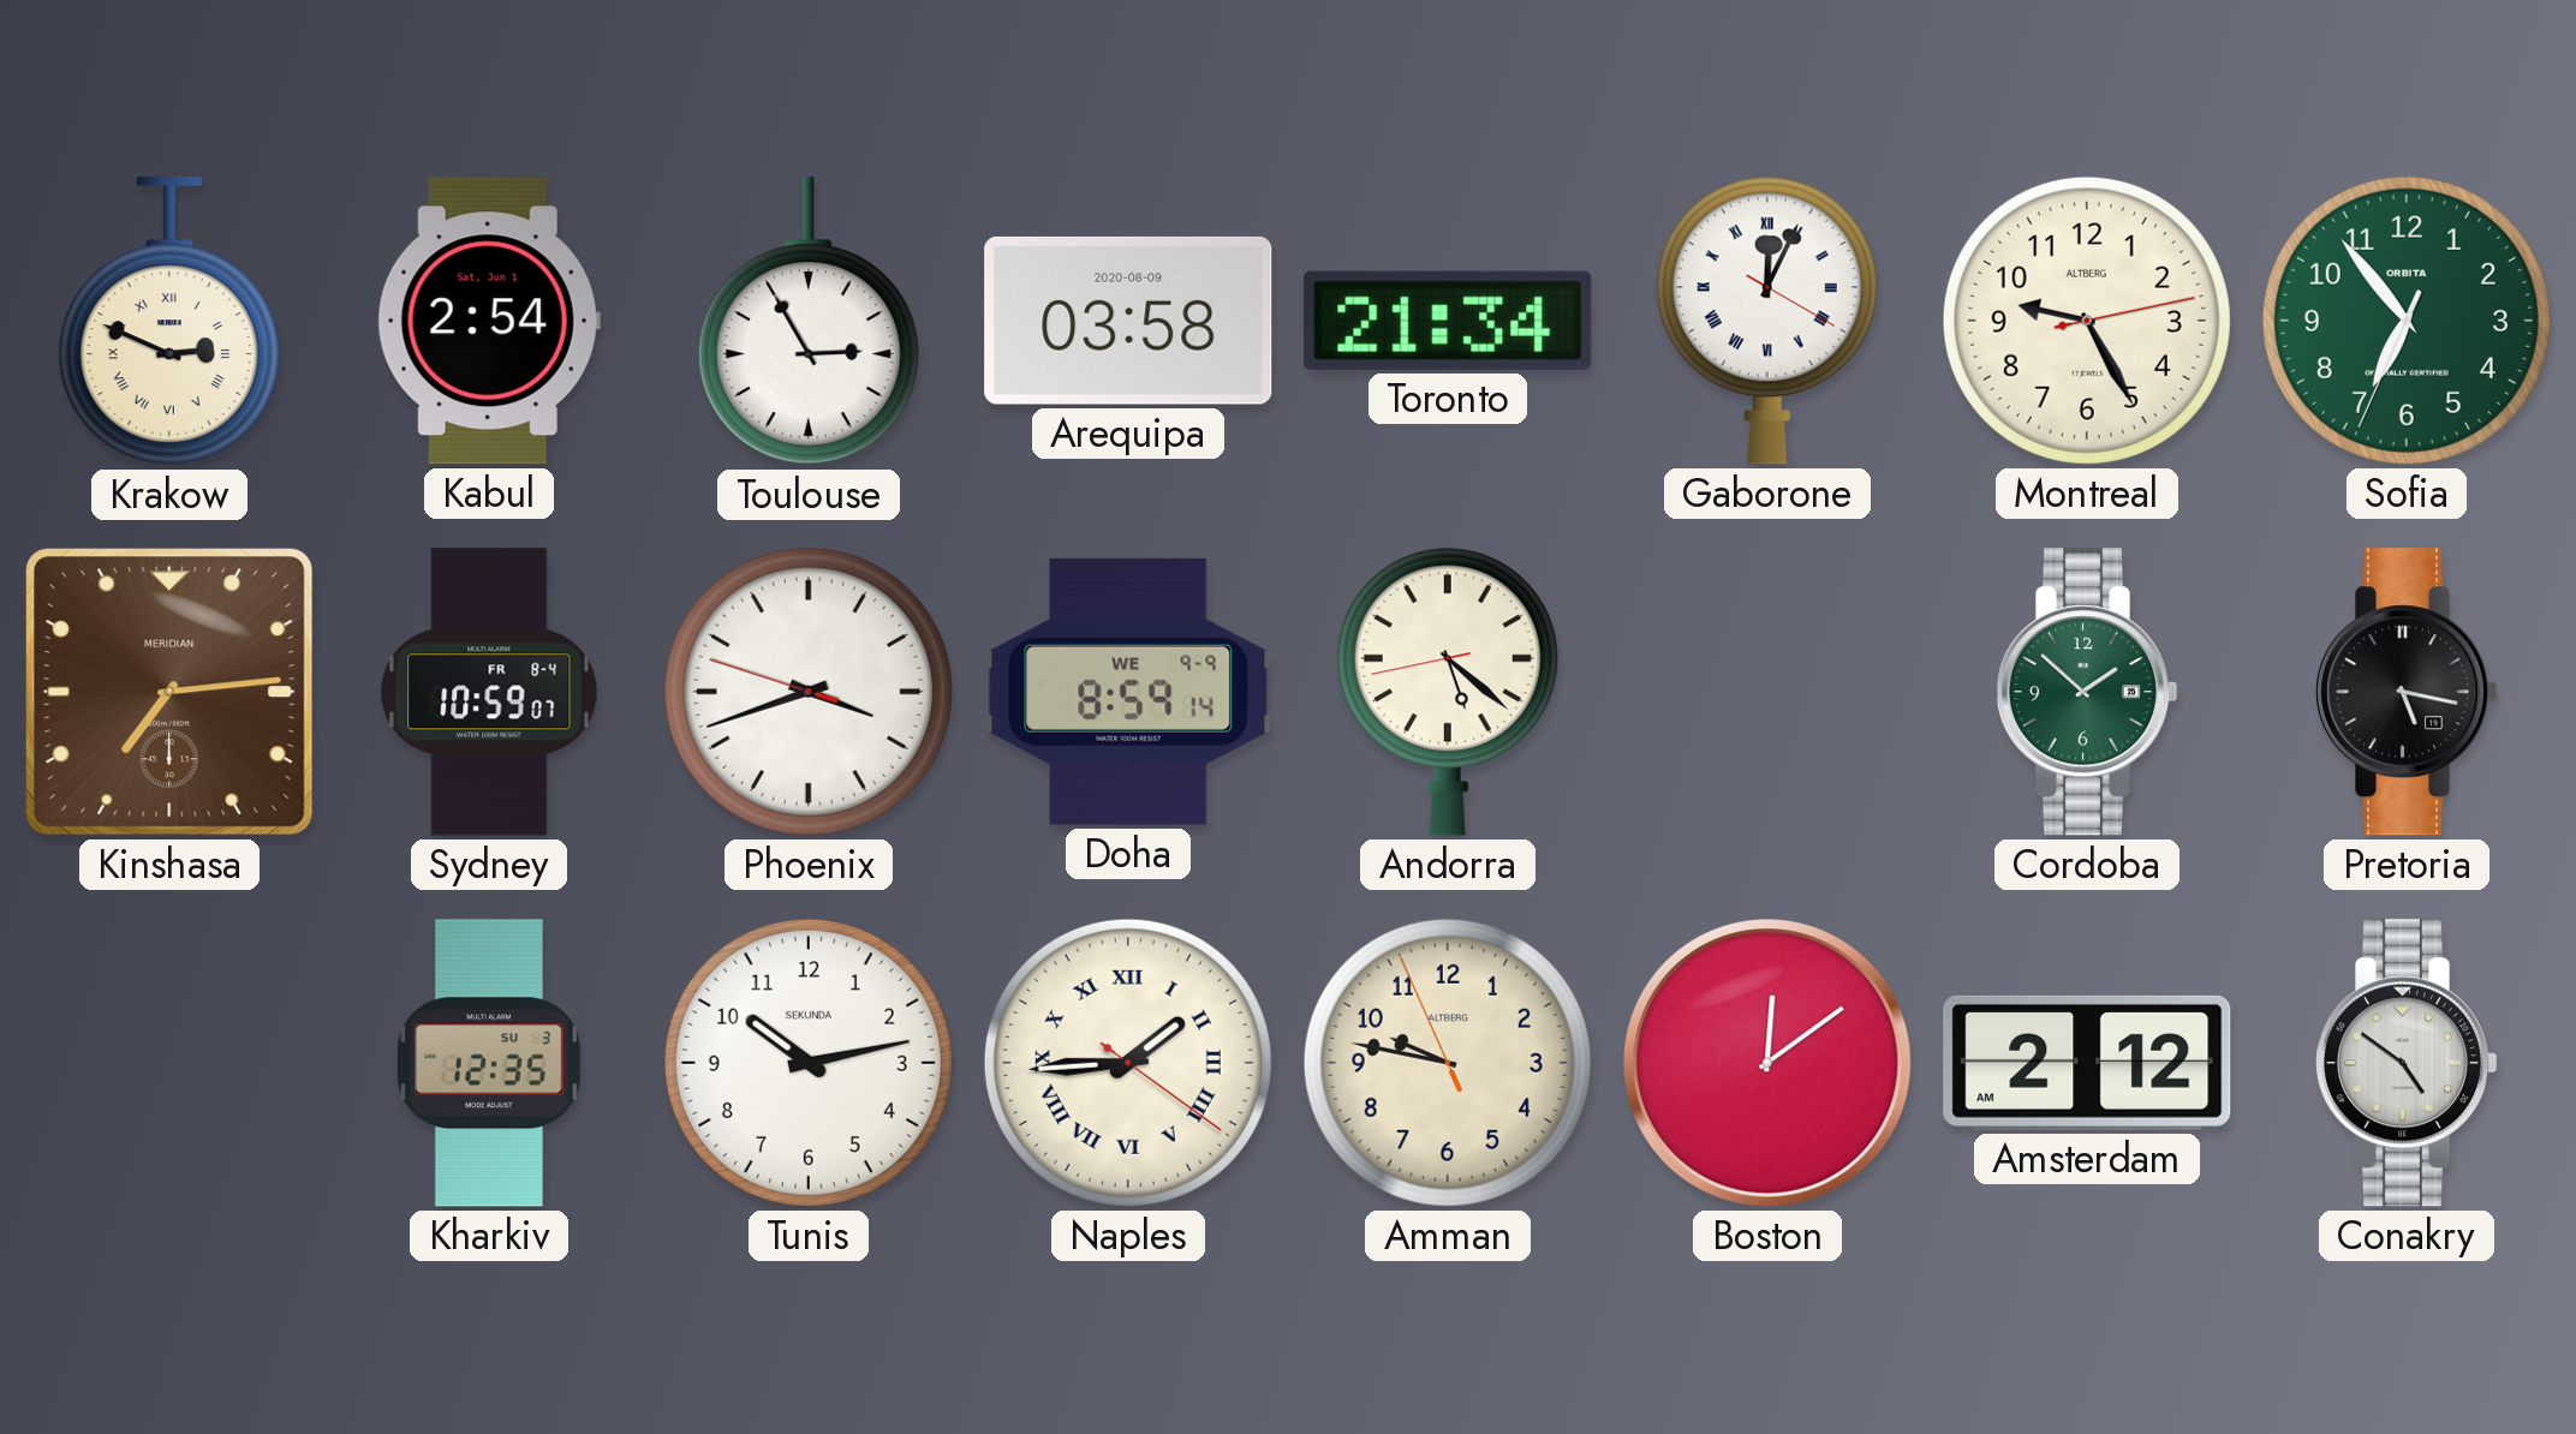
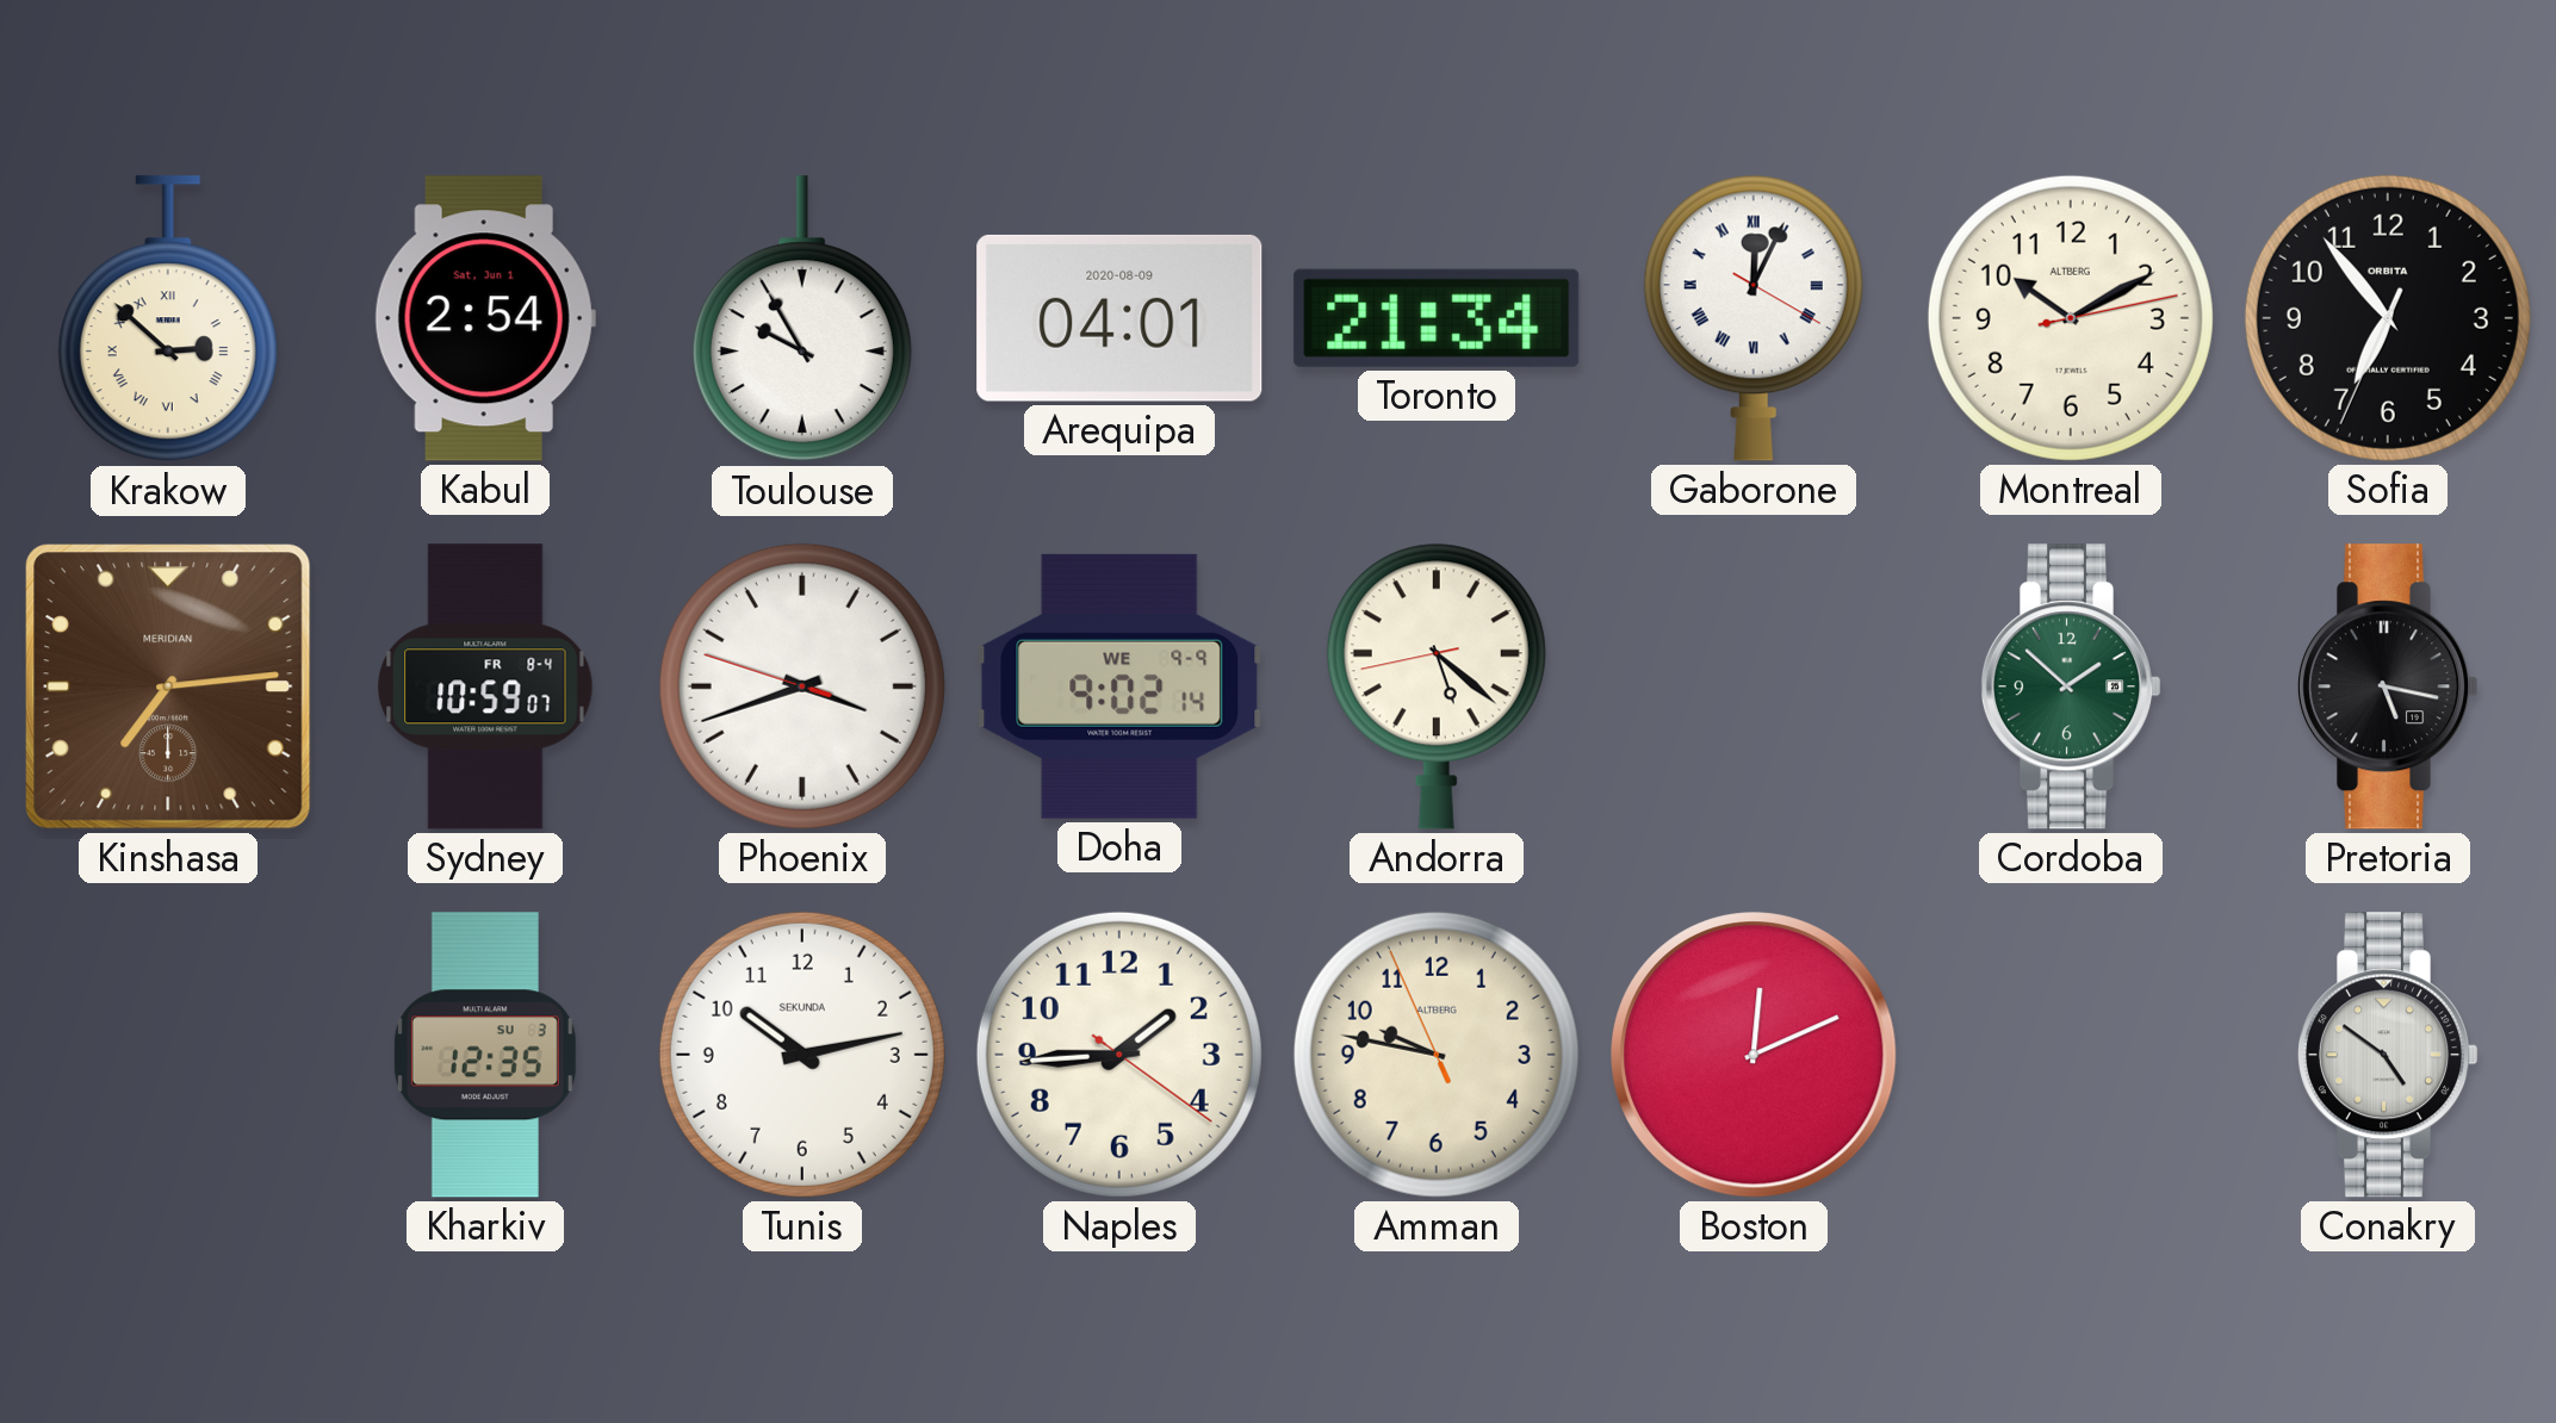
Krakow: 2:49 -> 2:52 (168, 319)
Toulouse: 2:55 -> 9:55 (802, 319)
Arequipa: 03:58 -> 04:01 (1119, 318)
Montreal: 9:25 -> 10:10 (2071, 318)
Sofia dial: green -> black (2388, 318)
Doha: 8:59 -> 9:02 (1119, 686)
Naples numerals: Roman -> Arabic (1119, 1055)
Boston: 12:09 -> 12:11 (1754, 1055)
Amsterdam: 2:12 -> none (2087, 1063)
